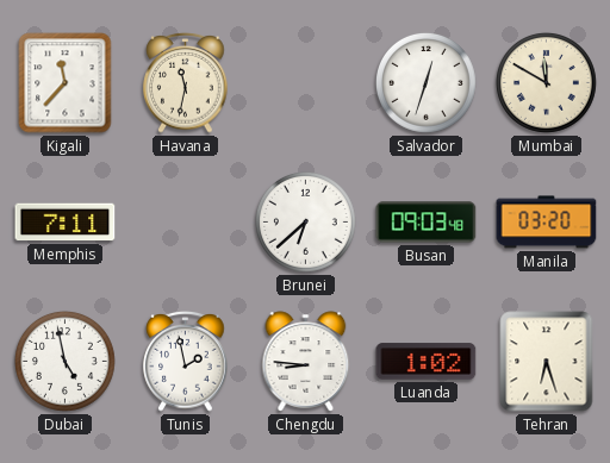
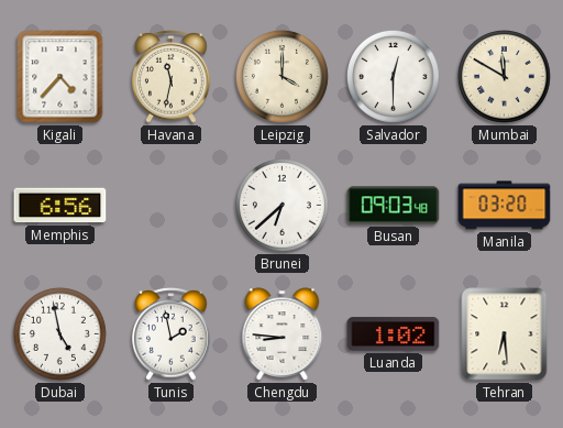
Kigali: 11:37 -> 4:37 (60, 77)
Leipzig: none -> 4:00 (281, 76)
Salvador: 12:33 -> 12:30 (393, 76)
Memphis: 7:11 -> 6:56 (60, 206)
Tehran: 6:27 -> 6:29 (505, 334)
